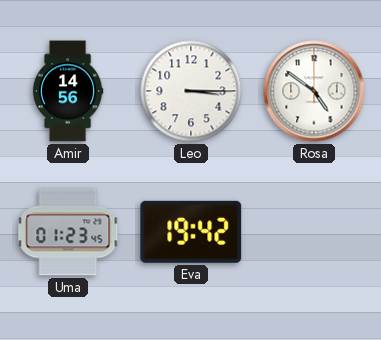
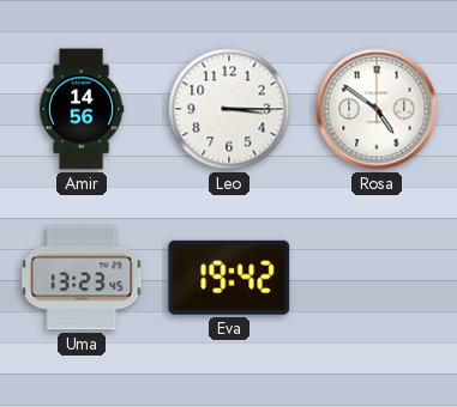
Uma: 01:23 -> 13:23 (82, 278)
